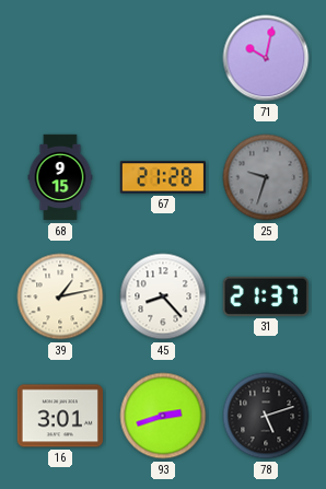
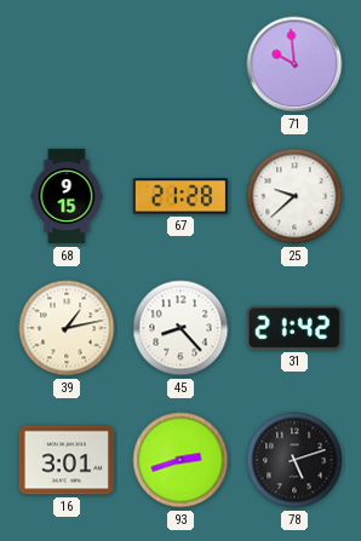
71: 10:02 -> 9:59 (294, 64)
25: 9:33 -> 9:38 (294, 196)
25 dial: grey -> white (294, 196)
31: 21:37 -> 21:42 (294, 328)
